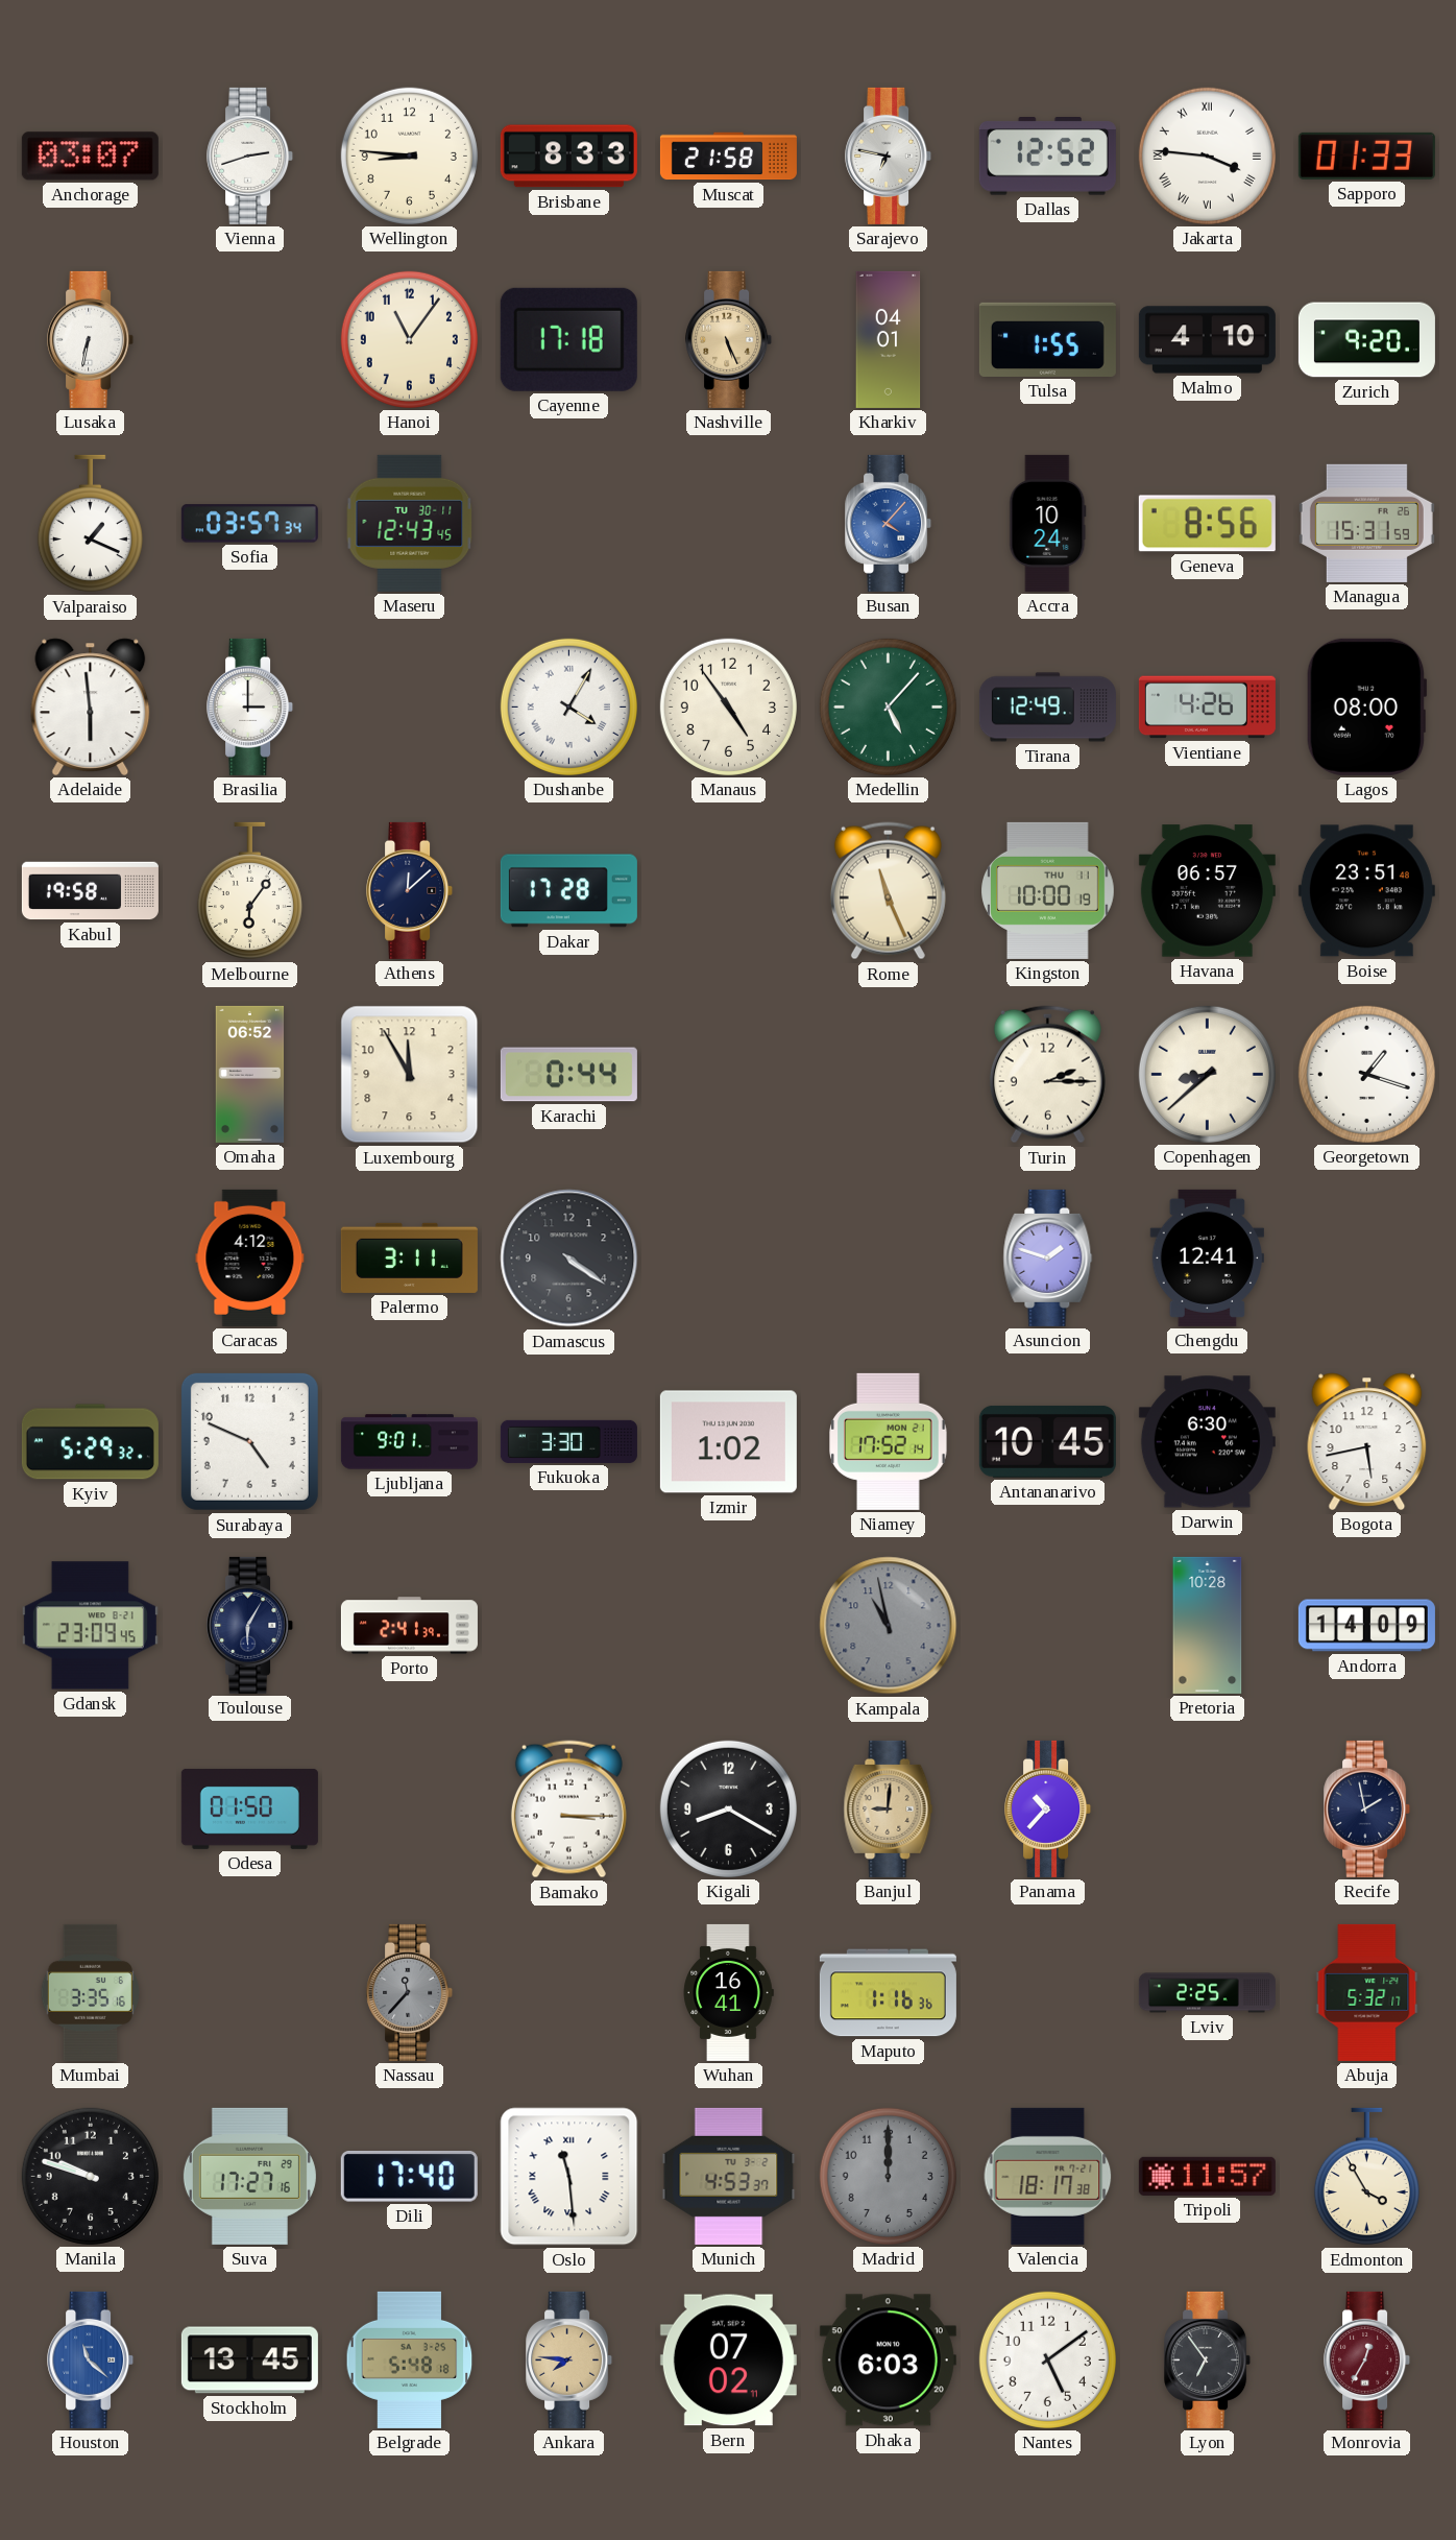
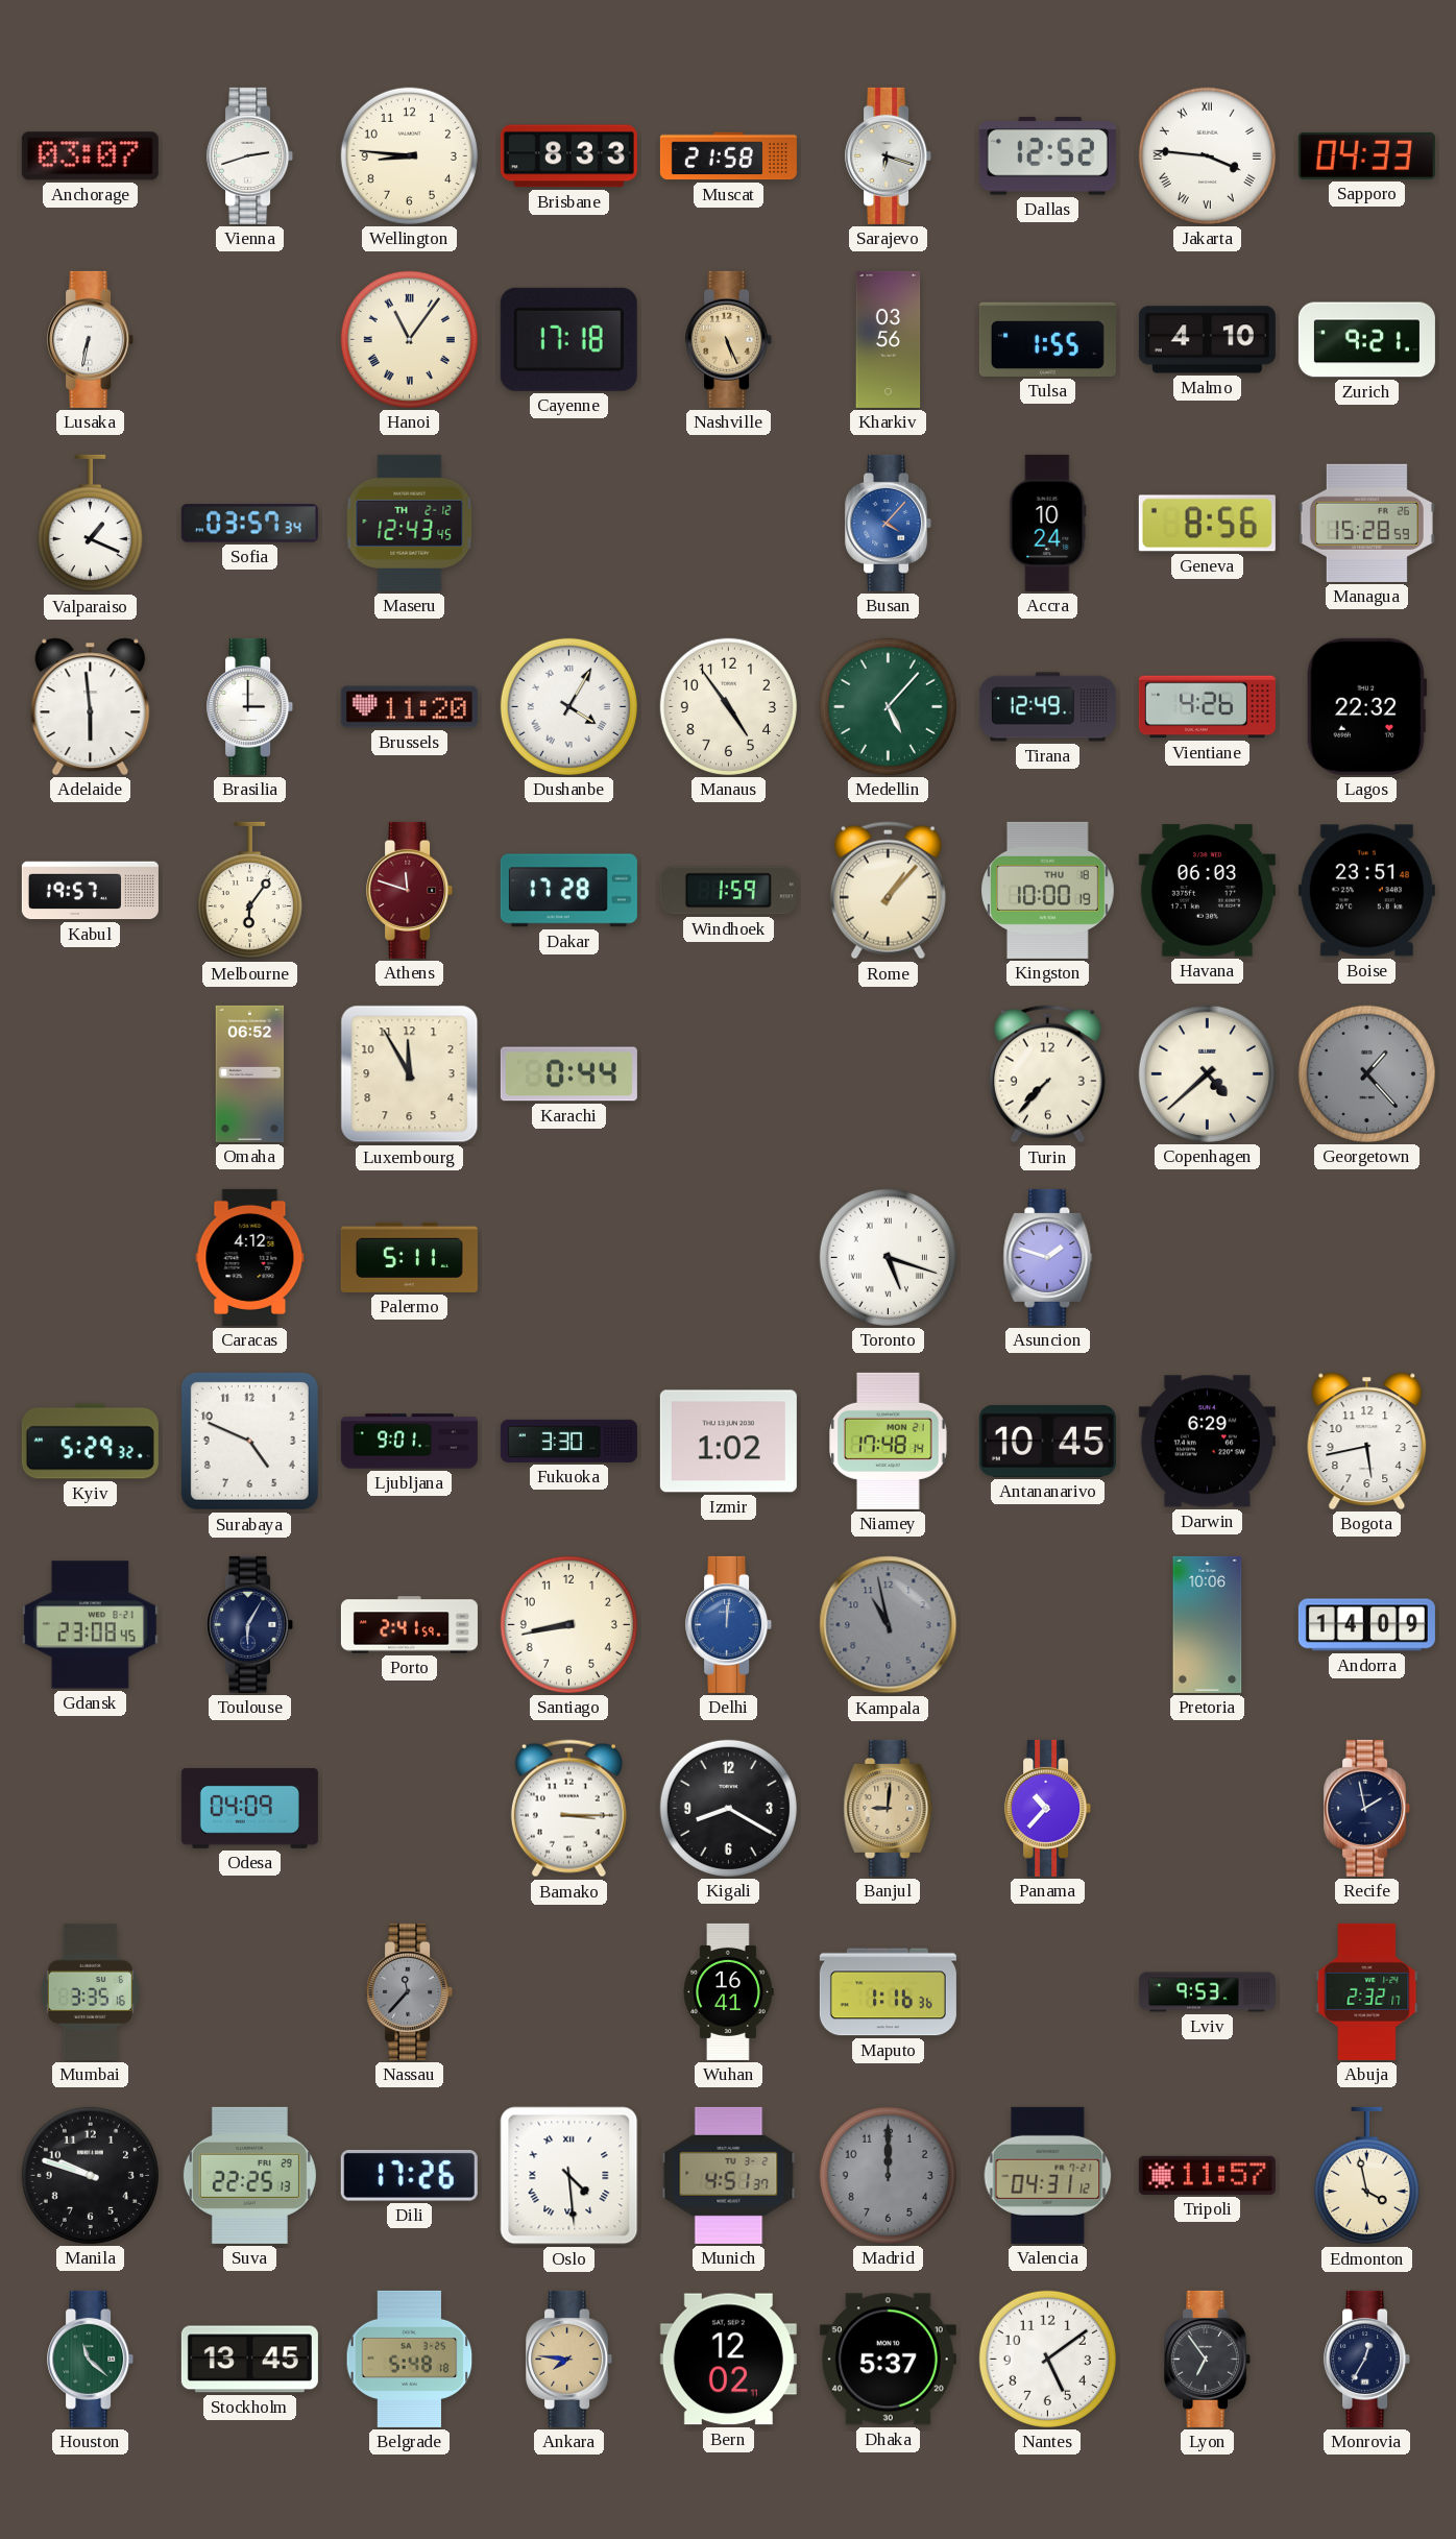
Sarajevo: 6:47 -> 6:18 (889, 155)
Sapporo: 01:33 -> 04:33 (1366, 155)
Hanoi numerals: Arabic -> Roman (409, 339)
Kharkiv: 04:01 -> 03:56 (889, 339)
Zurich: 9:20 -> 9:21 (1366, 340)
Maseru date: TU 30-11 -> TH 2-12 (410, 523)
Managua: 15:31 -> 15:28 (1366, 523)
Brussels: none -> 11:20 (409, 707)
Lagos: 08:00 -> 22:32 (1366, 706)
Kabul: 19:58 -> 19:57 (90, 891)
Athens: 12:08 -> 11:48 (410, 890)
Athens dial: navy -> burgundy (410, 890)
Windhoek: none -> 1:59 (728, 891)
Rome: 11:26 -> 1:07 (888, 891)
Kingston date: THU 11 -> THU 18 (1048, 890)
Havana: 06:57 -> 06:03 (1207, 891)
Turin: 2:15 -> 7:37 (1047, 1074)
Copenhagen: 8:38 -> 4:38 (1207, 1073)
Georgetown: 1:18 -> 1:23 (1366, 1073)
Georgetown dial: white -> grey (1366, 1073)
Palermo: 3:11 -> 5:11 (409, 1257)
Damascus: 4:21 -> none (569, 1259)
Toronto: none -> 5:18 (888, 1257)
Chengdu: 12:41 -> none (1207, 1257)
Niamey: 17:52 -> 17:48 (889, 1441)
Darwin: 6:30 -> 6:29 (1207, 1442)
Gdansk: 23:09 -> 23:08 (90, 1625)
Porto: 2:41:39 -> 2:41:59 (409, 1625)
Santiago: none -> 8:43 (568, 1624)
Delhi: none -> 12:01 (729, 1624)
Pretoria: 10:28 -> 10:06 (1208, 1624)
Odesa: 01:50 -> 04:09 (249, 1808)
Lviv: 2:25 -> 9:53 (1207, 1992)
Abuja: 5:32 -> 2:32 (1367, 1991)
Suva: 17:27 -> 22:25 (249, 2175)
Dili: 17:40 -> 17:26 (409, 2176)
Oslo: 11:29 -> 4:29 (569, 2176)
Munich: 4:53 -> 4:51 (729, 2175)
Valencia: 18:17 -> 04:31 (1048, 2175)
Edmonton: 3:55 -> 3:58 (1366, 2176)
Houston dial: blue -> green (91, 2359)
Bern: 07:02 -> 12:02 (728, 2360)
Dhaka: 6:03 -> 5:37 (888, 2360)
Monrovia dial: burgundy -> navy (1367, 2359)
